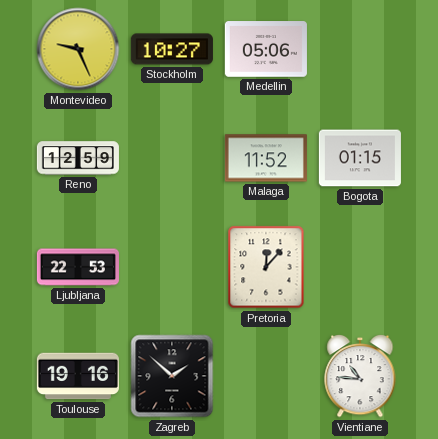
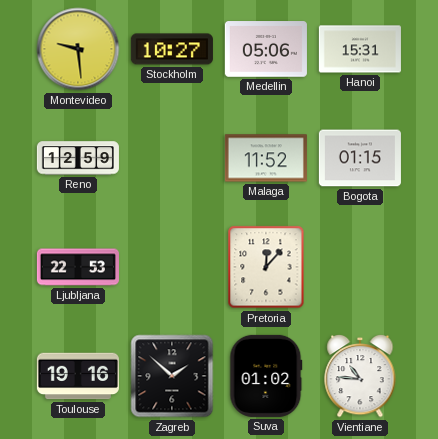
Montevideo: 9:26 -> 9:29 (78, 49)
Hanoi: none -> 15:31 (360, 49)
Suva: none -> 01:02 (266, 376)
